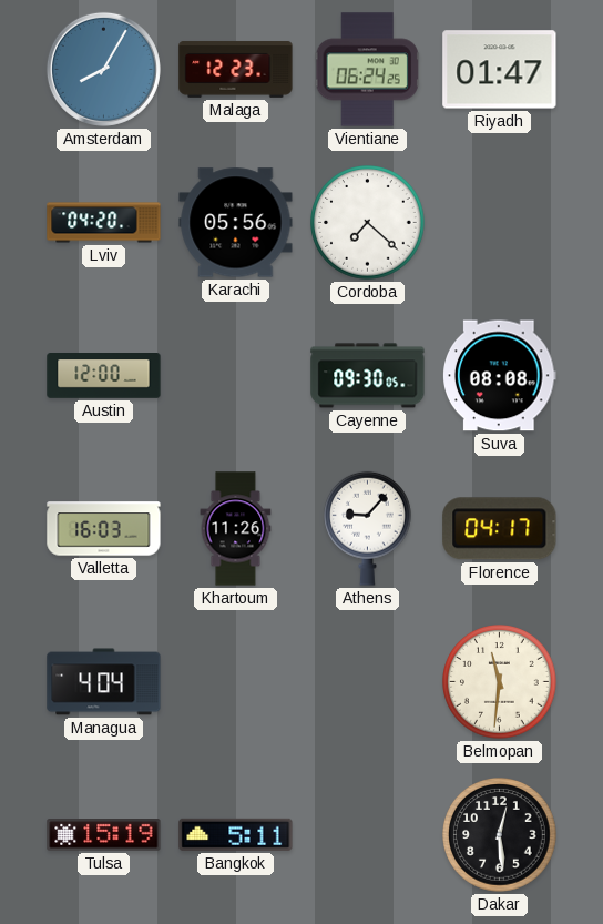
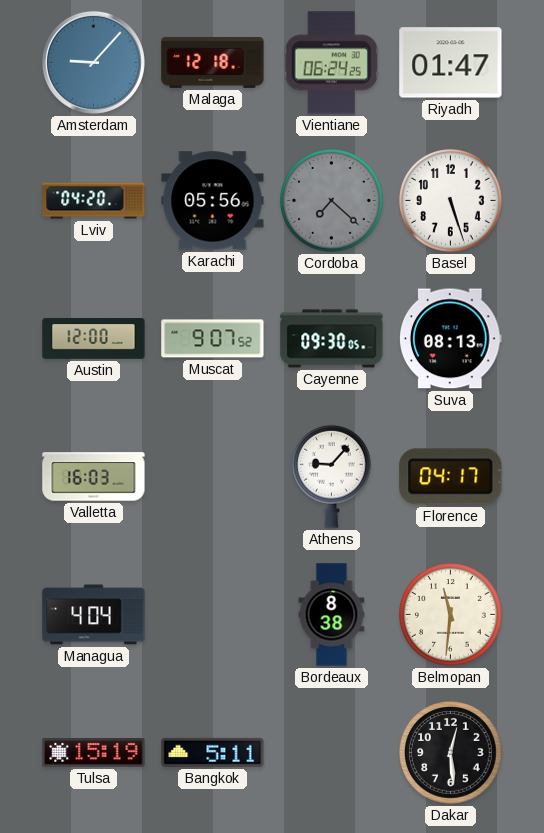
Amsterdam: 8:05 -> 9:07 (93, 62)
Malaga: 12:23 -> 12:18 (213, 62)
Cordoba dial: white -> grey (332, 201)
Basel: none -> 5:27 (451, 201)
Muscat: none -> 9:07 (213, 339)
Suva: 08:08 -> 08:13 (451, 339)
Khartoum: 11:26 -> none (236, 529)
Bordeaux: none -> 8:38 (332, 615)
